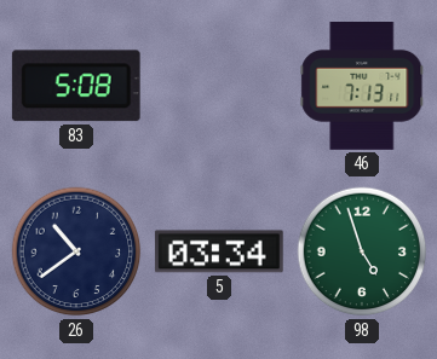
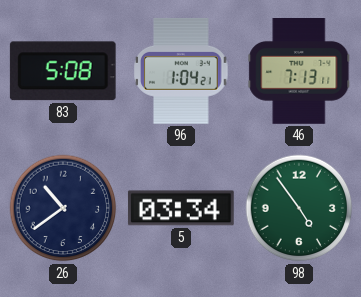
96: none -> 1:04 (181, 71)
98: 4:57 -> 4:54 (299, 208)
